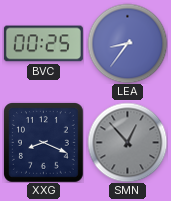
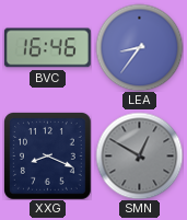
BVC: 00:25 -> 16:46 (47, 48)
SMN: 12:53 -> 12:50 (139, 155)
